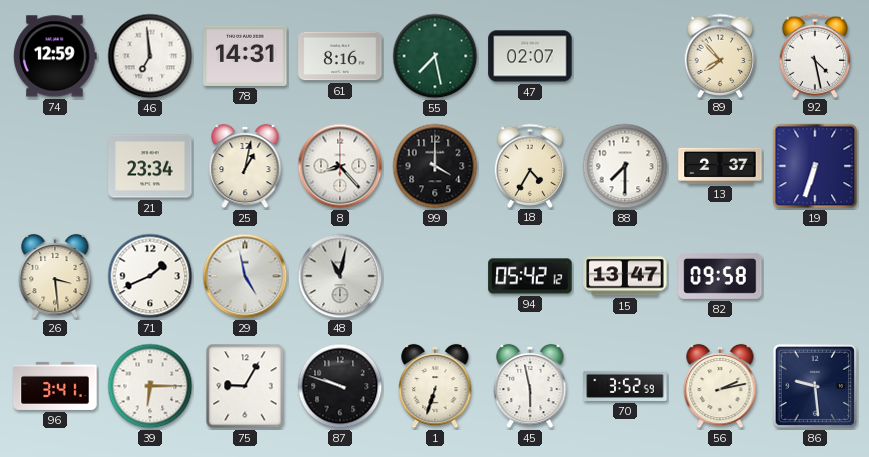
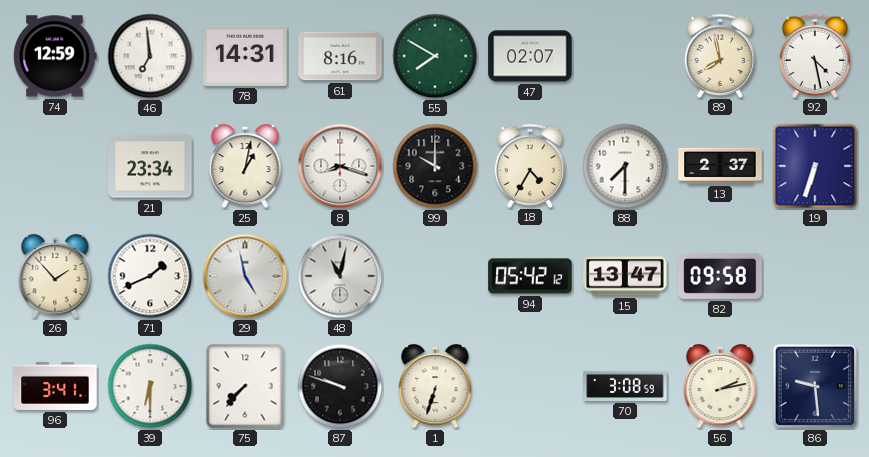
55: 7:28 -> 7:50 (435, 56)
89: 7:53 -> 7:58 (720, 55)
8: 8:23 -> 8:18 (340, 166)
99: 4:00 -> 10:00 (435, 166)
26: 3:29 -> 1:53 (55, 276)
39: 6:15 -> 6:30 (150, 386)
75: 9:05 -> 7:37 (245, 386)
45: 5:58 -> none (530, 386)
70: 3:52 -> 3:08 (625, 386)
